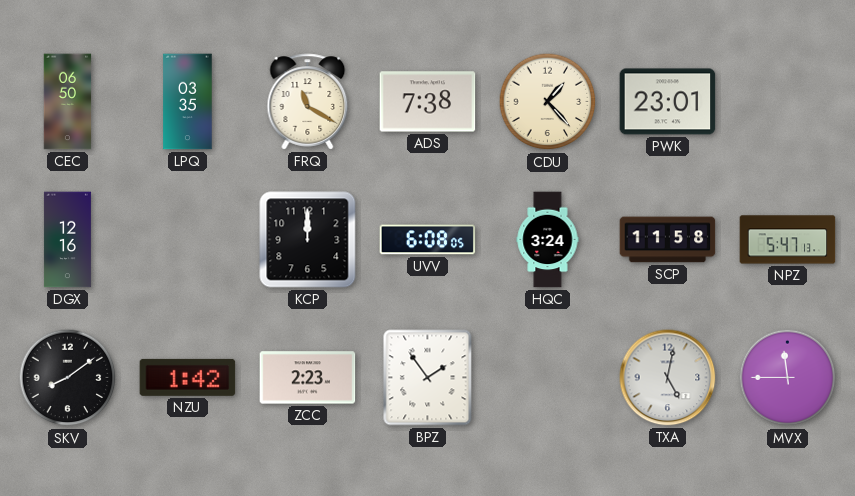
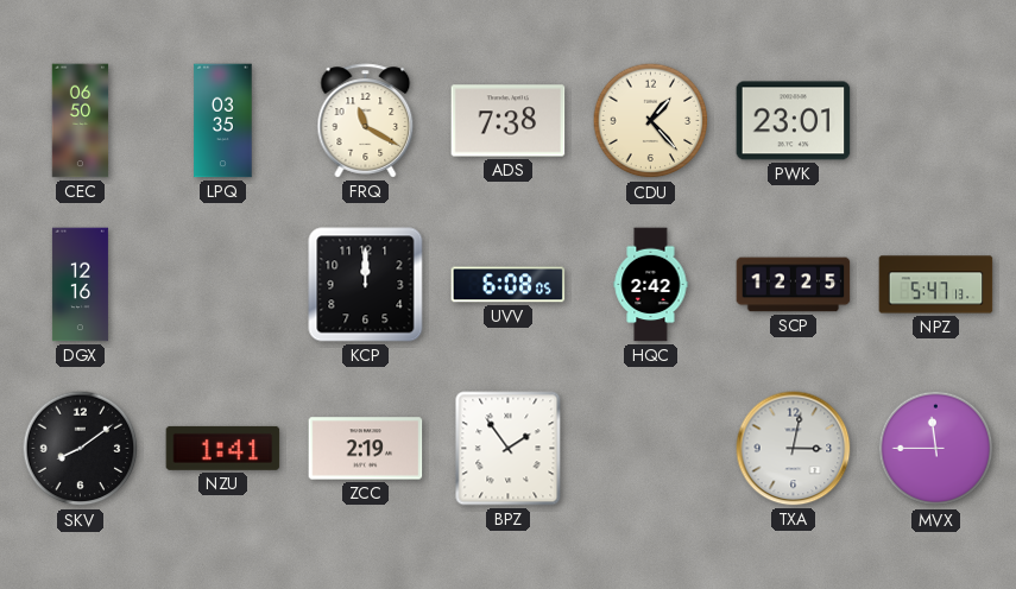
HQC: 3:24 -> 2:42 (651, 285)
SCP: 11:58 -> 12:25 (794, 285)
NZU: 1:42 -> 1:41 (223, 448)
ZCC: 2:23 -> 2:19 (366, 449)
TXA: 5:02 -> 3:02 (794, 449)
